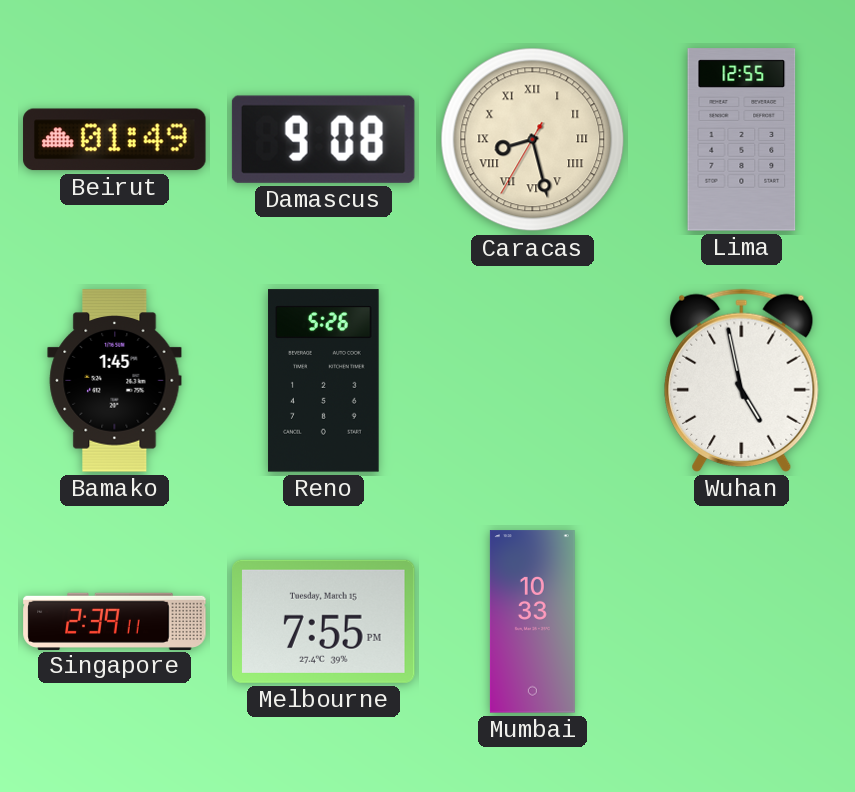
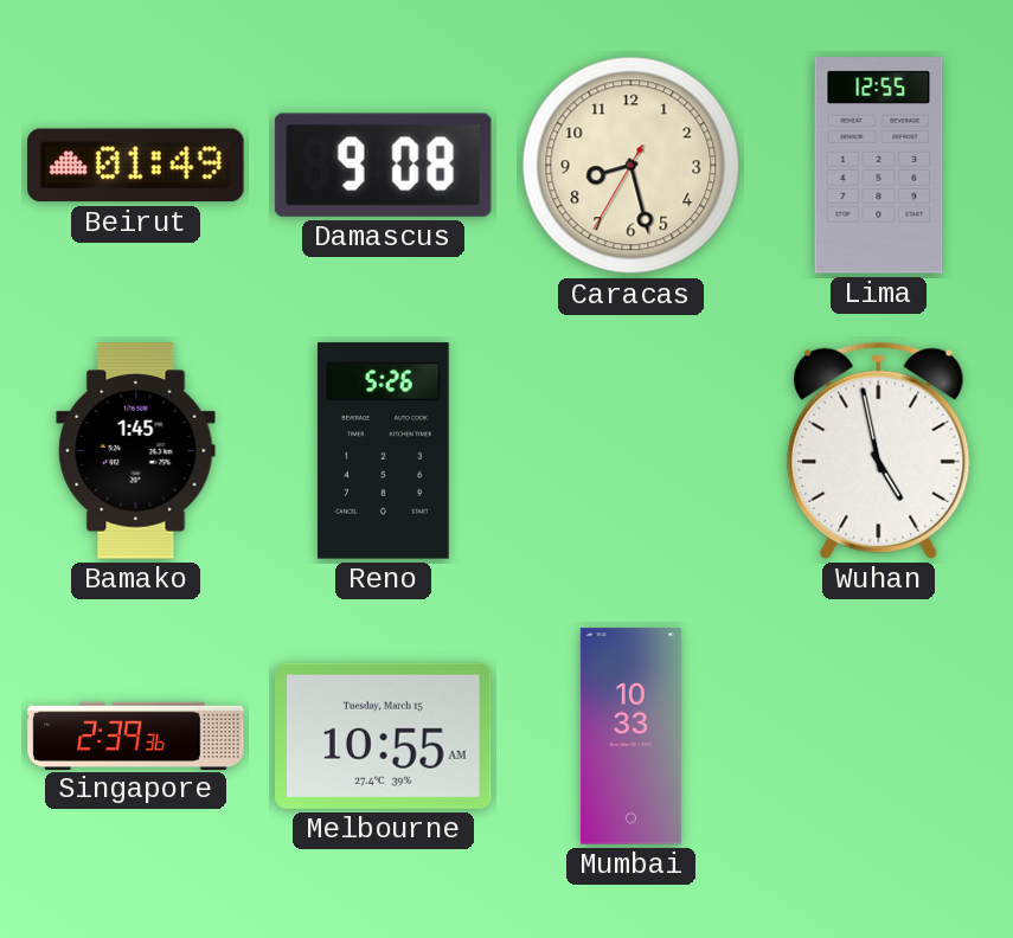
Caracas numerals: Roman -> Arabic (631, 166)
Singapore: 2:39:11 -> 2:39:36 (136, 735)
Melbourne: 7:55 -> 10:55 (384, 735)
